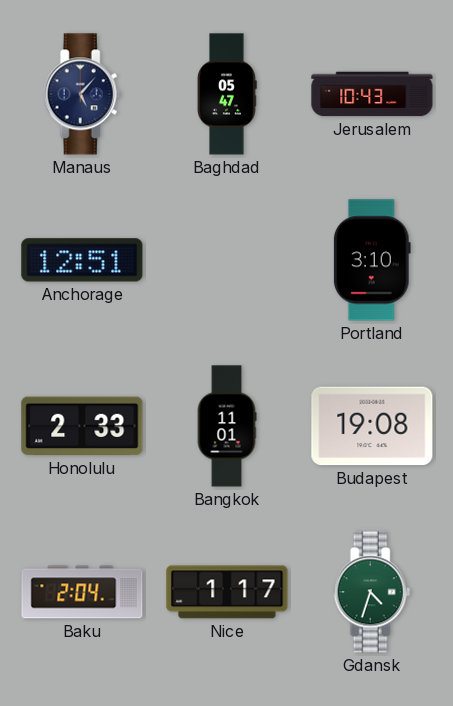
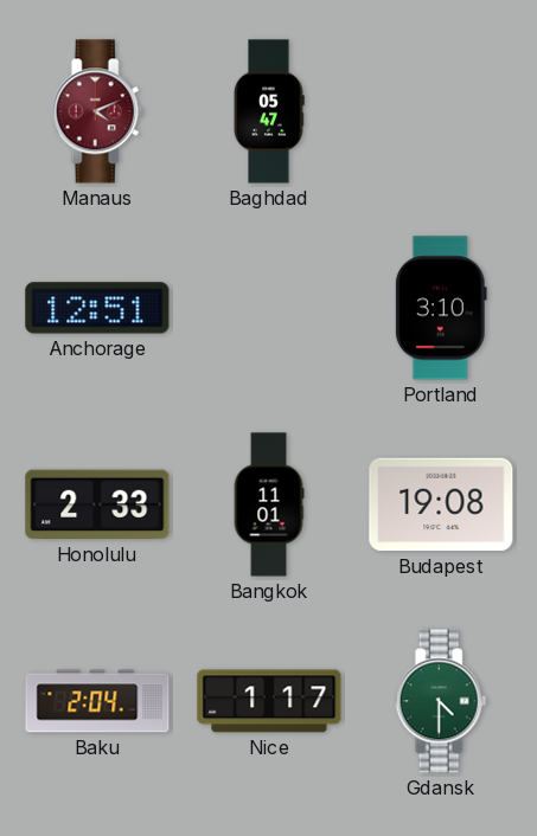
Manaus: 5:07 -> 4:11 (97, 111)
Manaus dial: navy -> burgundy (97, 111)
Jerusalem: 10:43 -> none (372, 94)
Gdansk: 4:33 -> 4:30 (441, 701)
